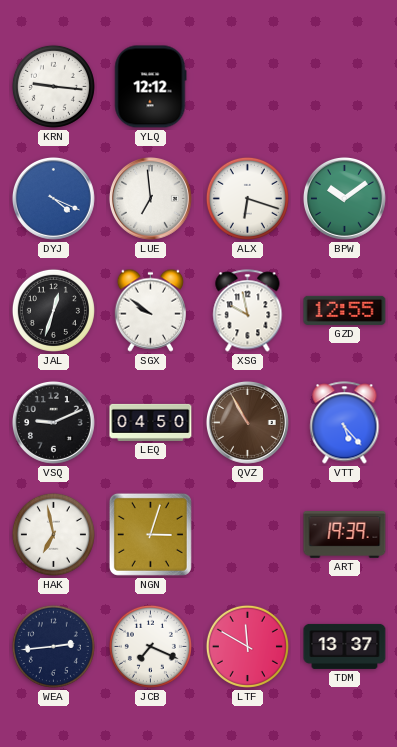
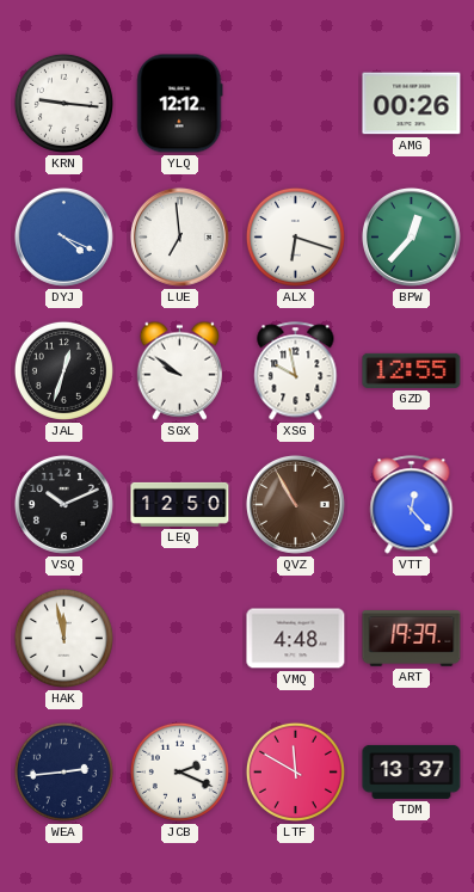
AMG: none -> 00:26 (412, 104)
BPW: 10:09 -> 12:37 (411, 236)
VSQ: 9:11 -> 10:11 (63, 504)
LEQ: 04:50 -> 12:50 (180, 504)
VTT: 5:23 -> 12:23 (412, 505)
HAK: 6:58 -> 11:58 (63, 638)
NGN: 3:03 -> none (150, 534)
VMQ: none -> 4:48 (296, 639)
JCB: 7:19 -> 2:19 (179, 771)
